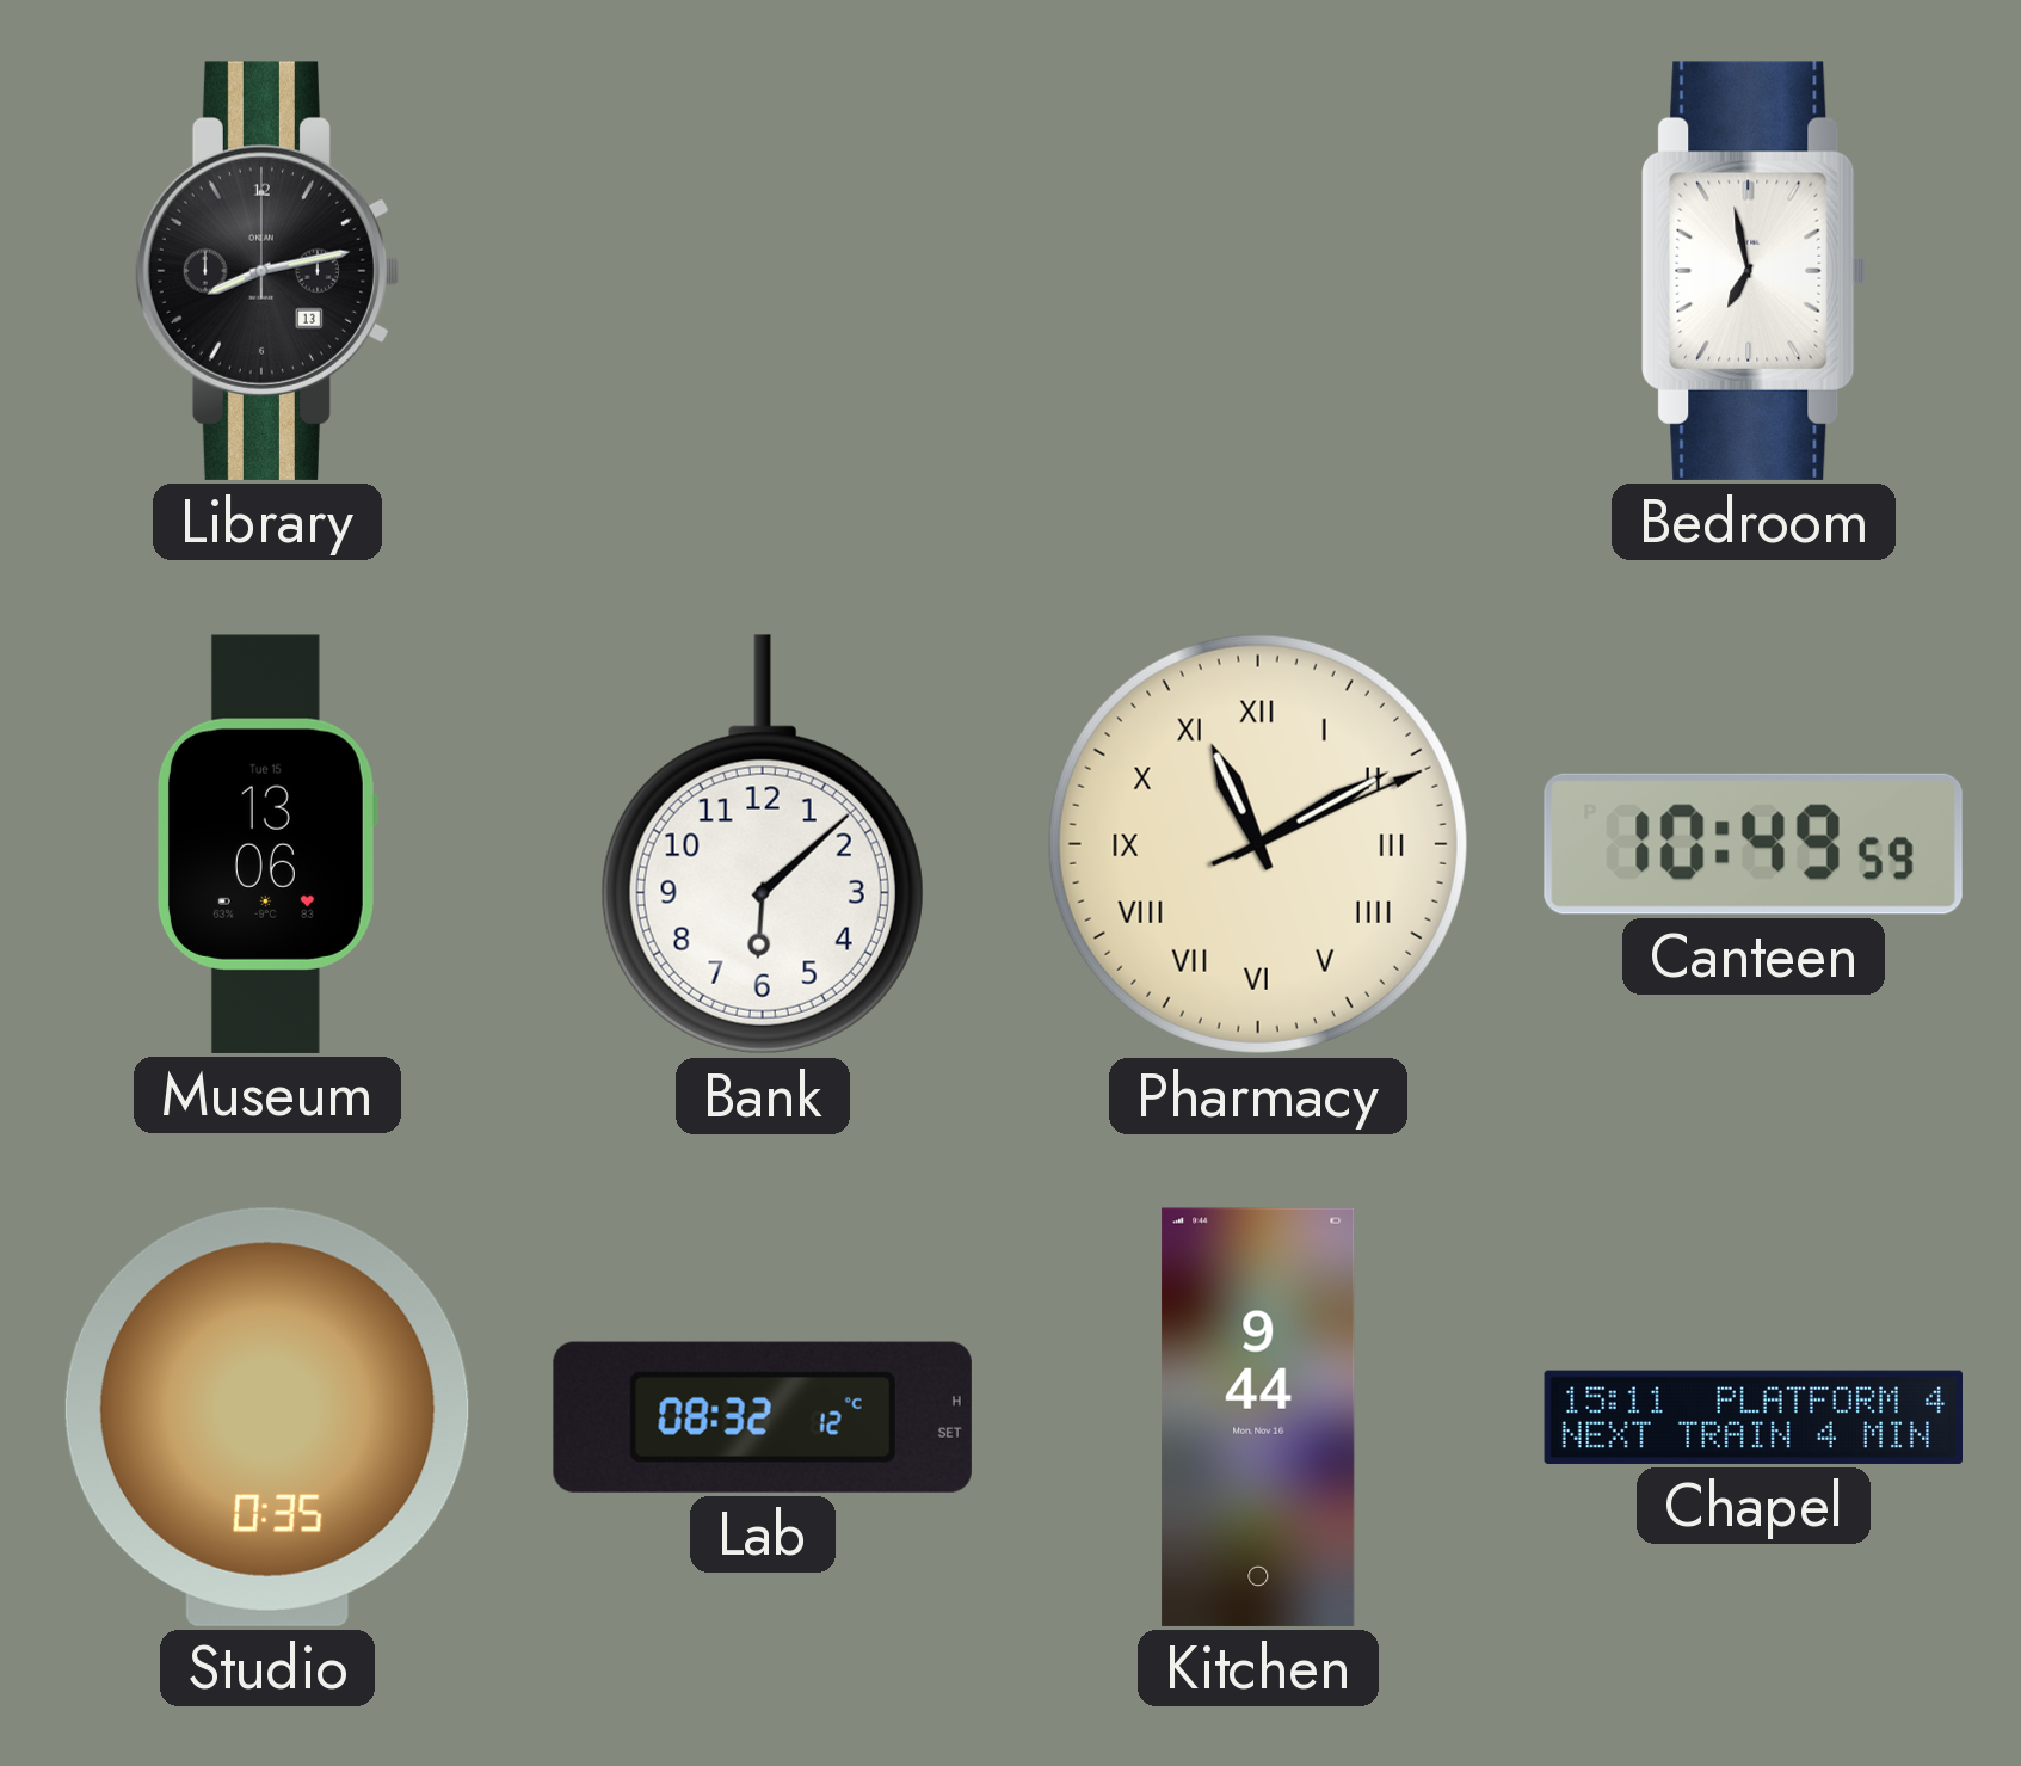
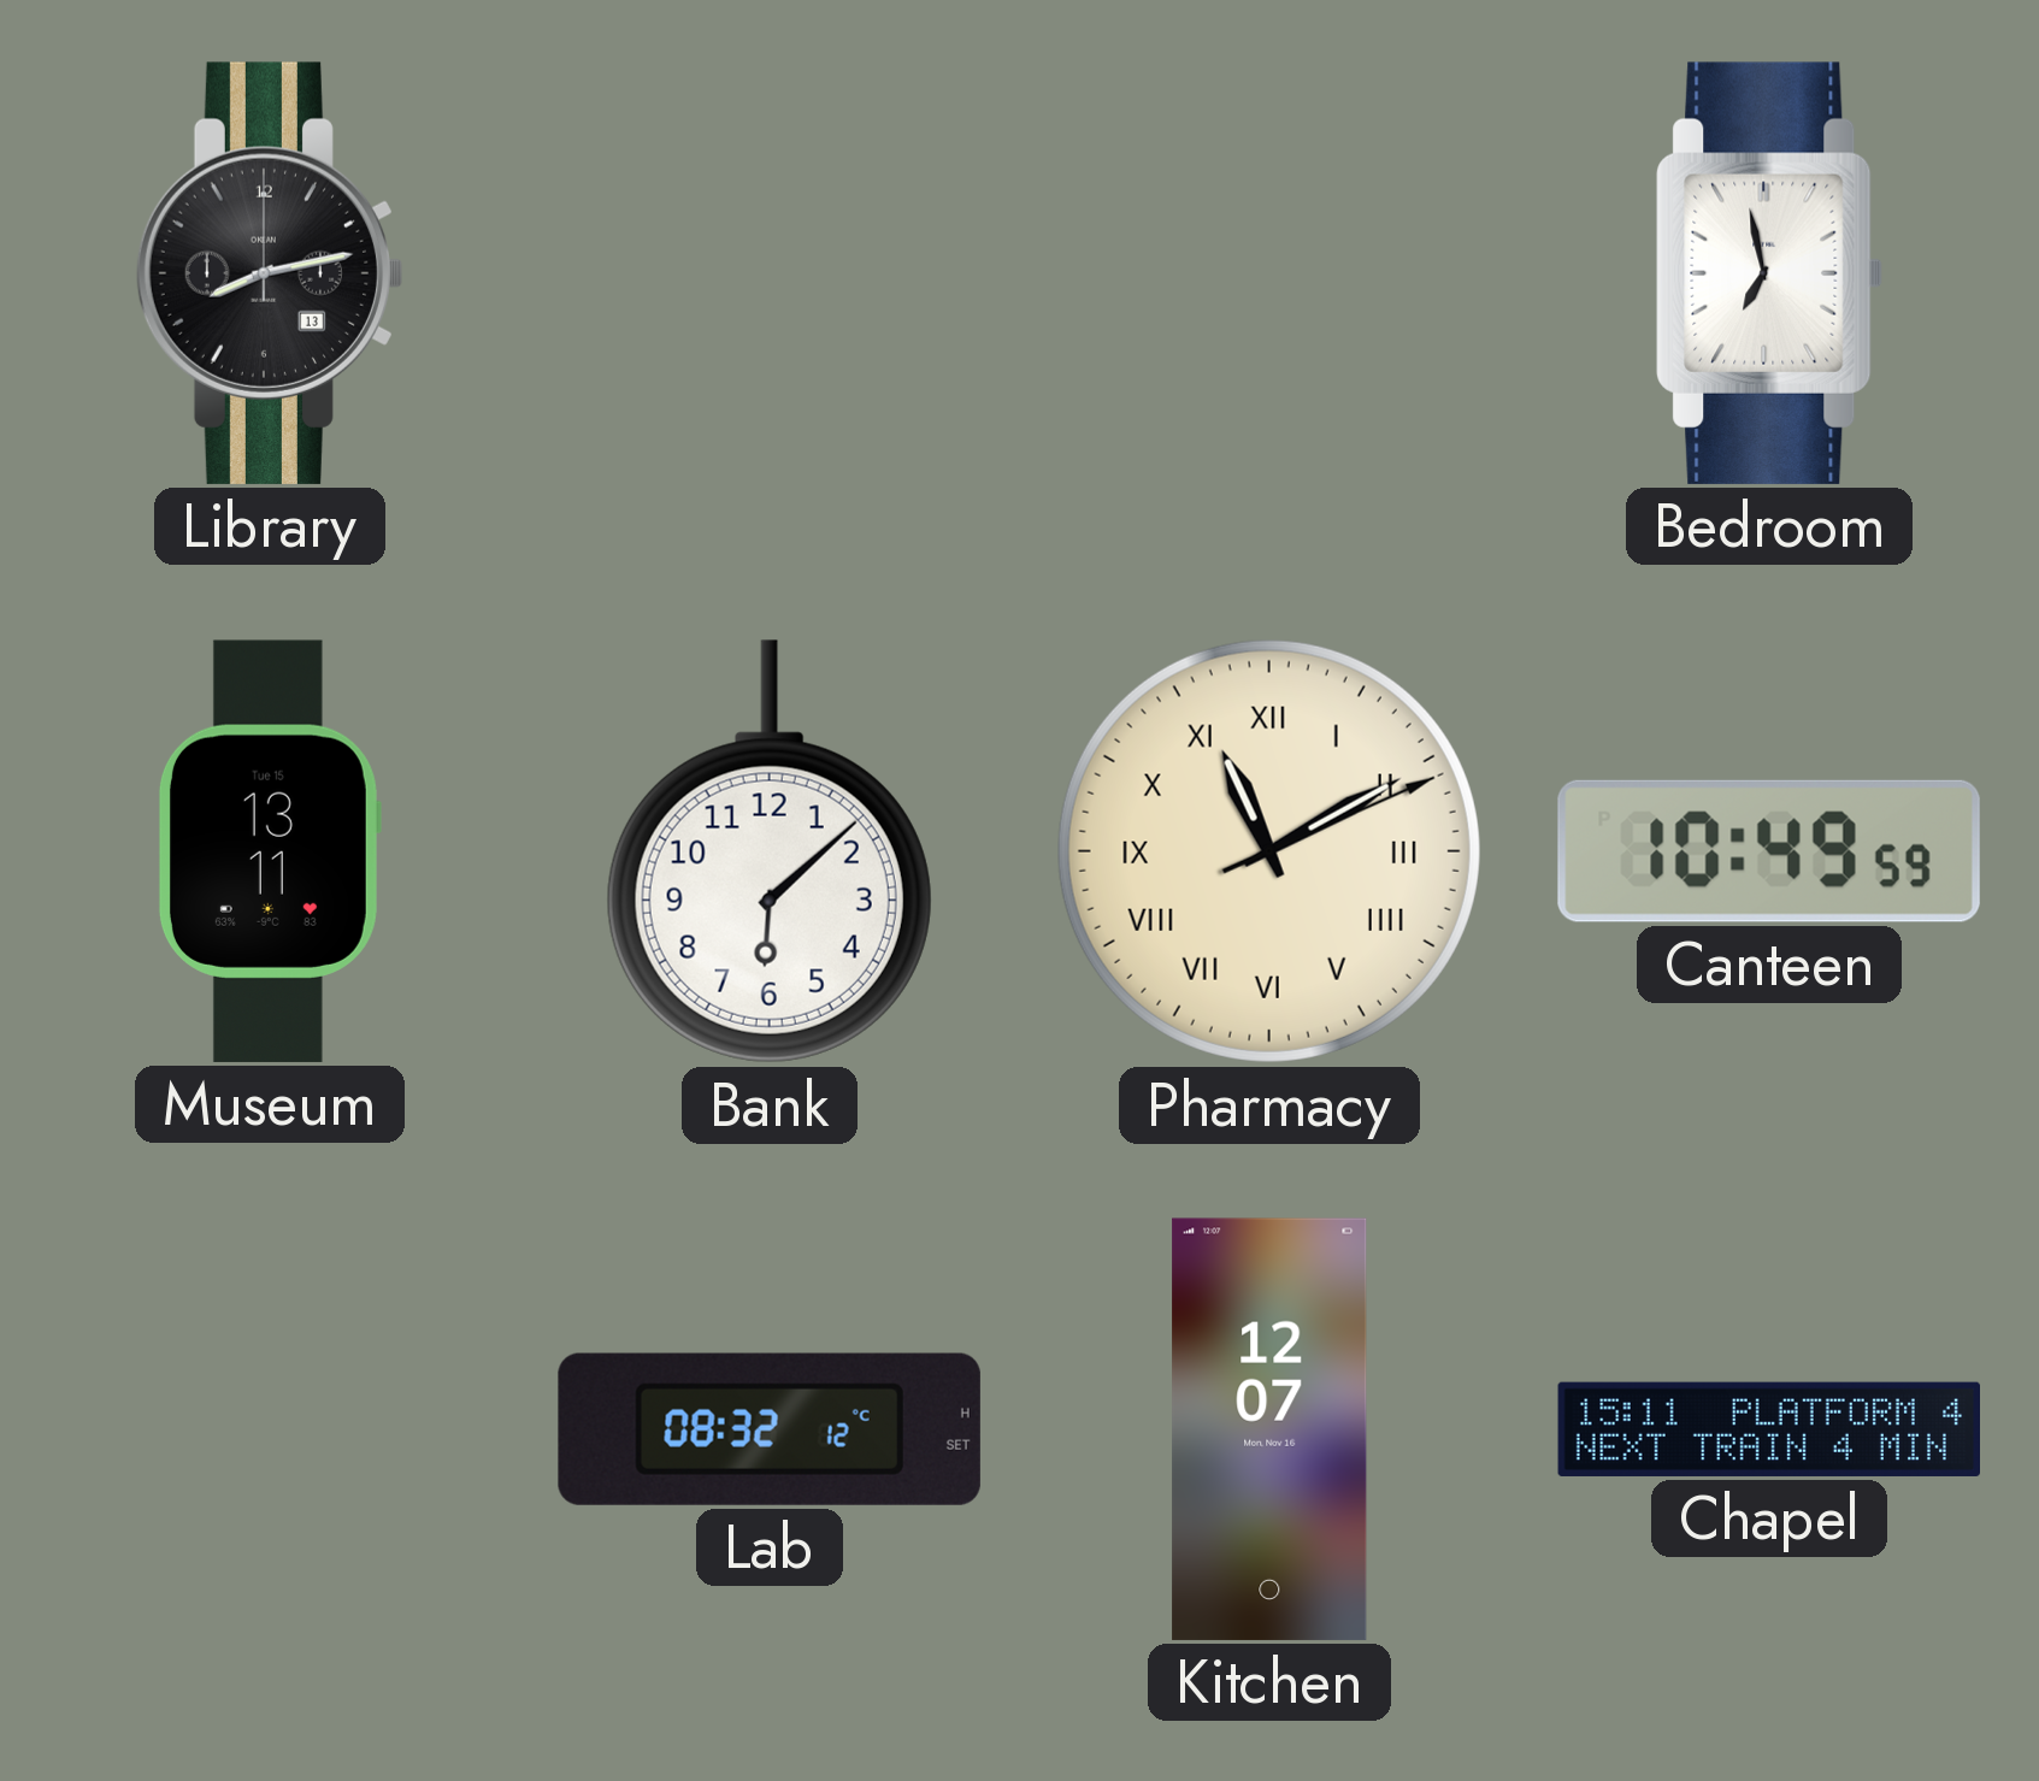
Museum: 13:06 -> 13:11 (269, 851)
Studio: 0:35 -> none (267, 1417)
Kitchen: 9:44 -> 12:07 (1269, 1429)
